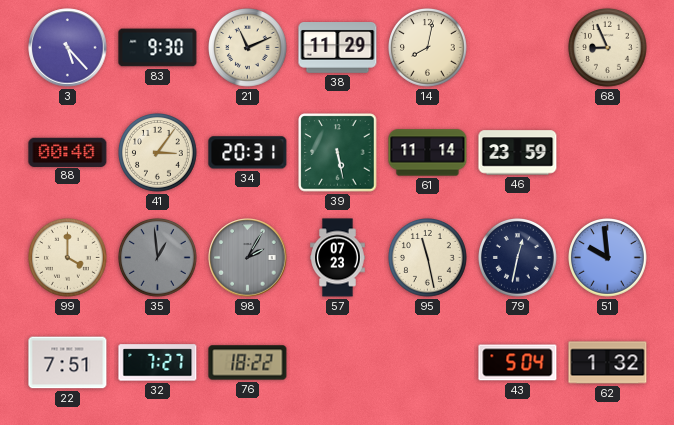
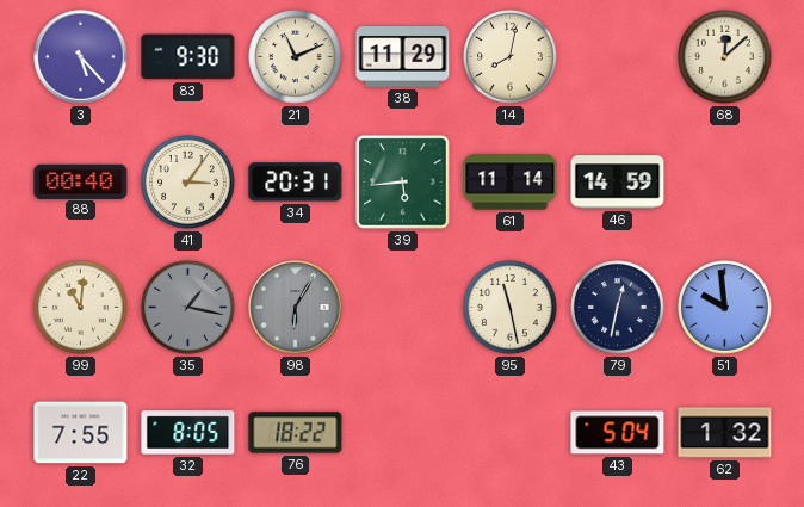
68: 8:56 -> 12:08 (725, 57)
39: 5:28 -> 5:44 (403, 183)
46: 23:59 -> 14:59 (618, 183)
99: 4:00 -> 11:01 (81, 308)
35: 12:59 -> 1:17 (188, 308)
98: 2:05 -> 6:05 (296, 308)
57: 07:23 -> none (338, 258)
22: 7:51 -> 7:55 (81, 433)
32: 7:27 -> 8:05 (188, 433)
